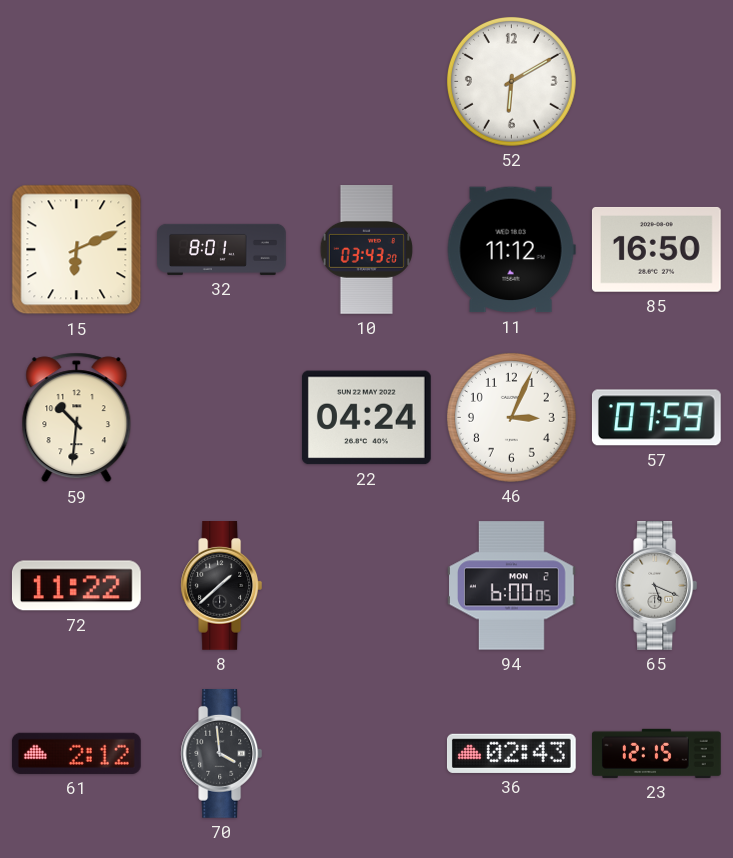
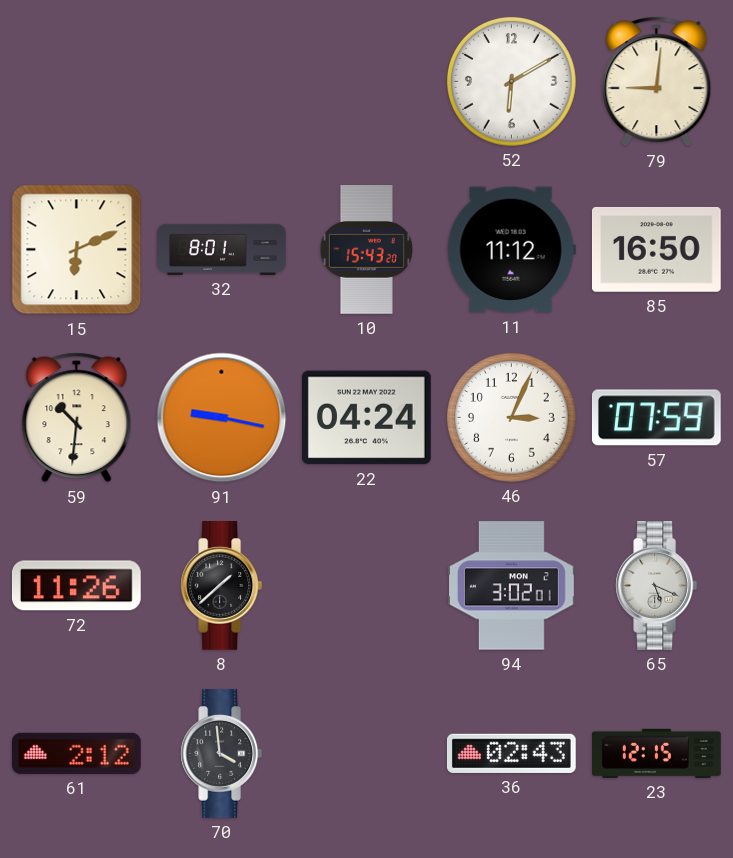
79: none -> 9:01 (657, 82)
10: 03:43 -> 15:43 (366, 250)
91: none -> 9:17 (222, 418)
72: 11:22 -> 11:26 (76, 586)
94: 6:00 -> 3:02 (512, 586)
